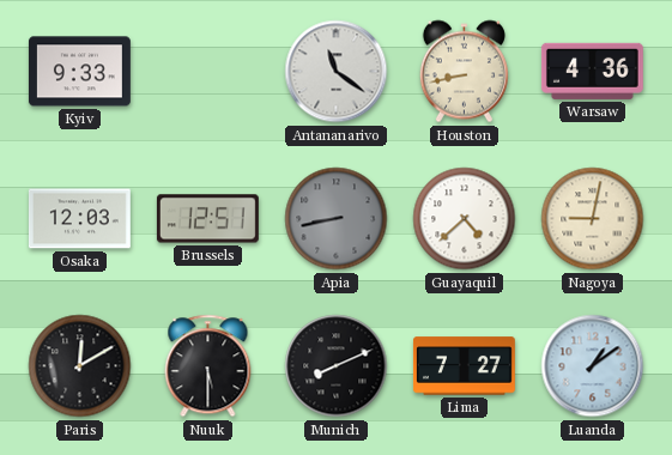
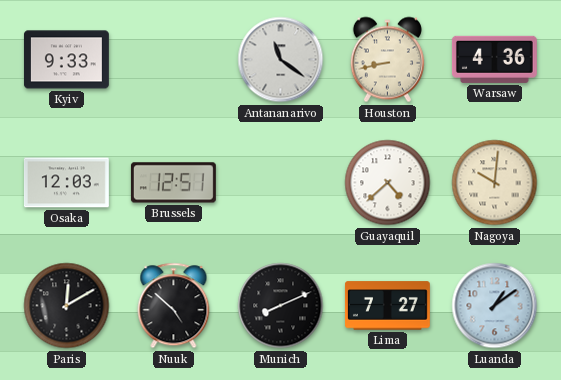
Apia: 8:43 -> none (337, 219)
Nagoya: 9:02 -> 10:01 (495, 183)
Nuuk: 5:30 -> 4:52 (174, 306)
